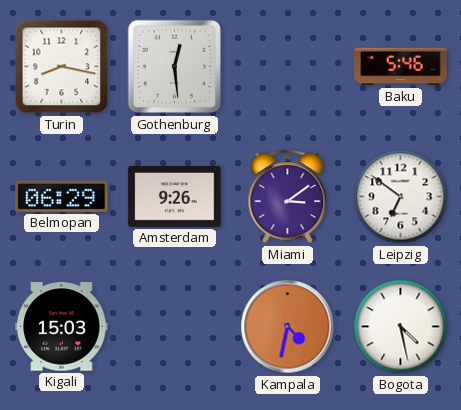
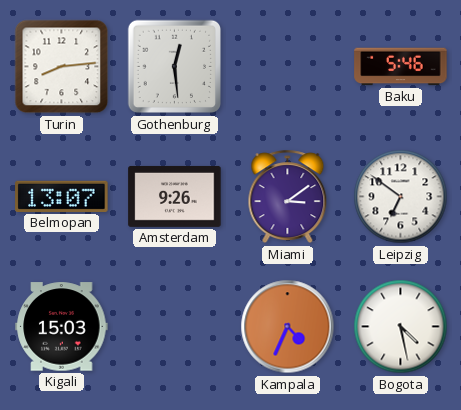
Turin: 8:17 -> 8:14 (62, 67)
Belmopan: 06:29 -> 13:07 (62, 196)
Kampala: 4:32 -> 4:34 (288, 327)
